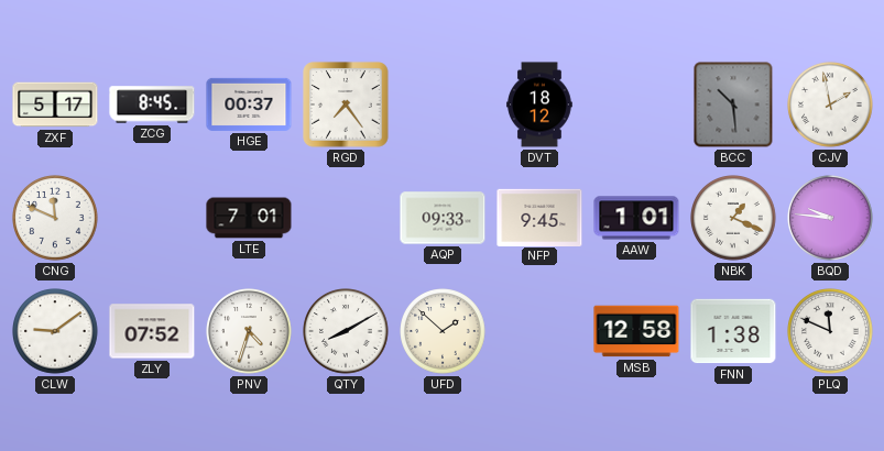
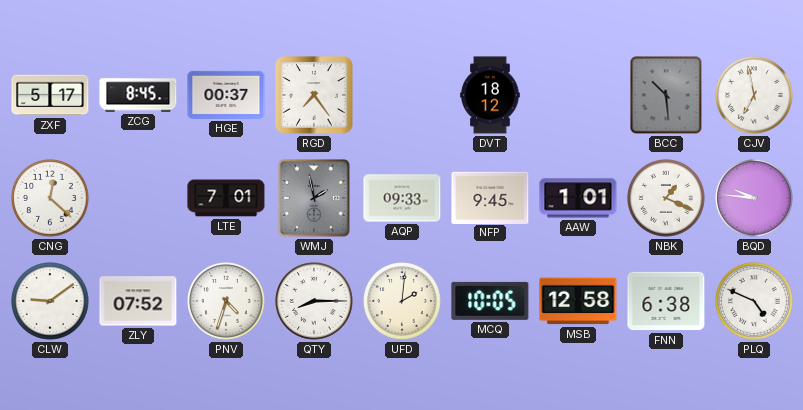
CJV: 1:58 -> 6:58 (755, 96)
CNG: 11:49 -> 12:22 (51, 199)
WMJ: none -> 1:58 (314, 198)
QTY: 8:10 -> 8:15 (315, 302)
UFD: 1:52 -> 2:01 (403, 302)
MCQ: none -> 10:05 (490, 301)
FNN: 1:38 -> 6:38 (666, 301)
PLQ: 11:49 -> 4:49 (755, 302)
